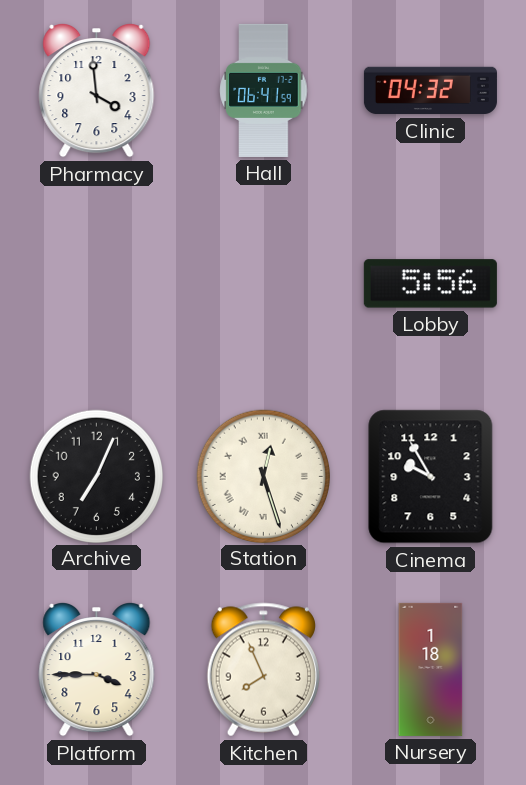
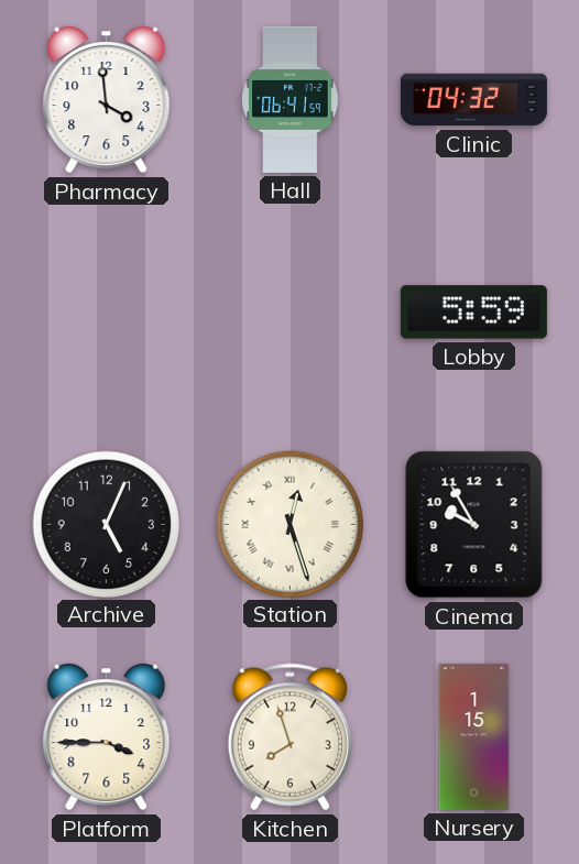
Lobby: 5:56 -> 5:59 (473, 313)
Archive: 7:04 -> 5:04 (106, 524)
Kitchen: 7:56 -> 7:57 (289, 737)
Nursery: 1:18 -> 1:15 (474, 736)
